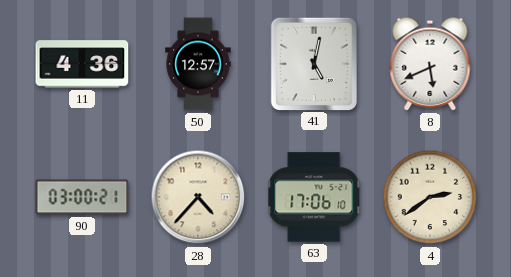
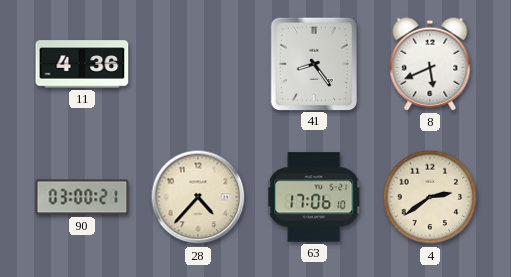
50: 12:57 -> none (198, 64)
41: 5:02 -> 8:24 (313, 63)
